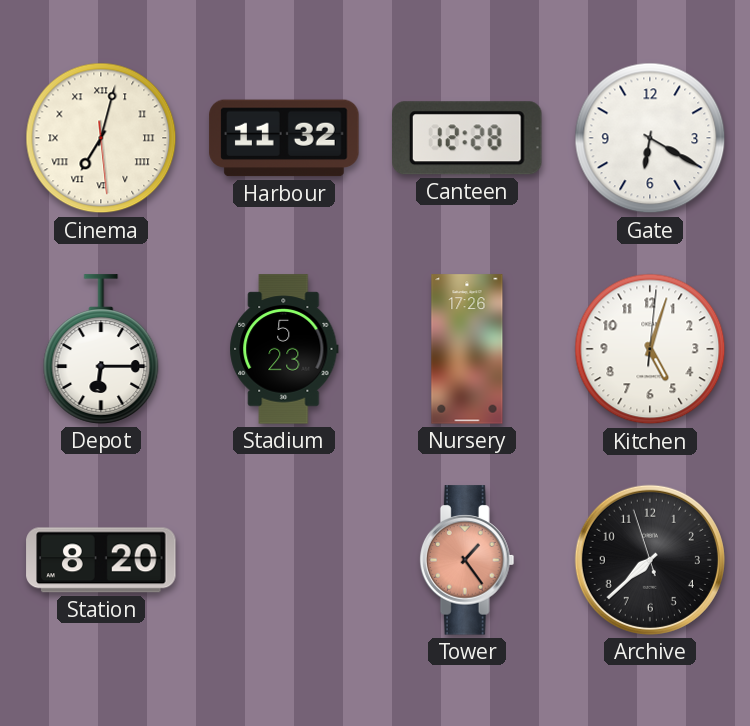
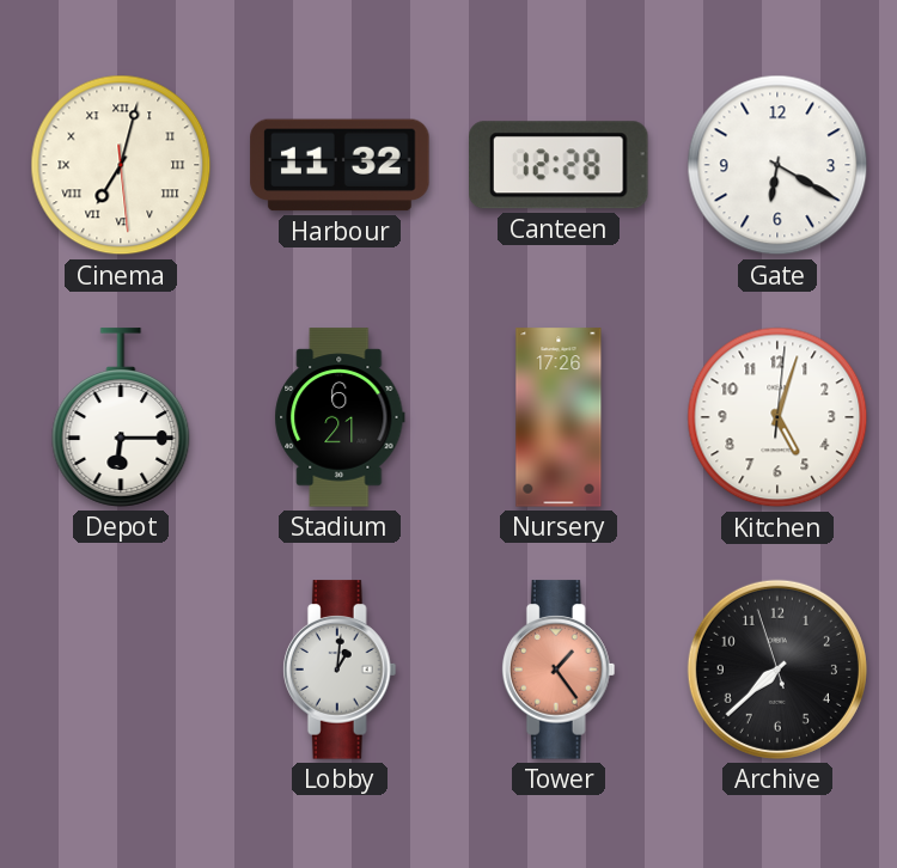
Stadium: 5:23 -> 6:21 (340, 417)
Station: 8:20 -> none (101, 560)
Lobby: none -> 1:01 (340, 670)
